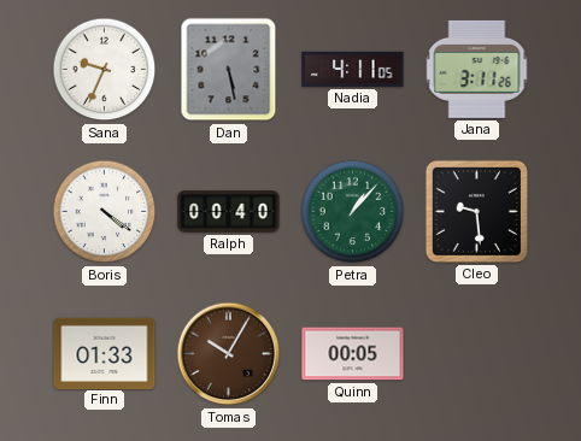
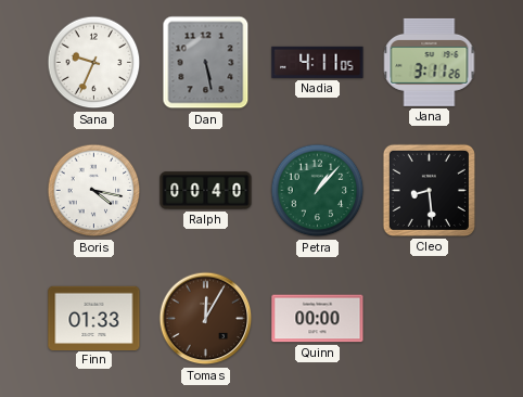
Boris: 4:21 -> 4:17 (94, 191)
Cleo: 9:29 -> 8:29 (429, 190)
Tomas: 10:05 -> 12:05 (206, 319)
Quinn: 00:05 -> 00:00 (318, 319)
